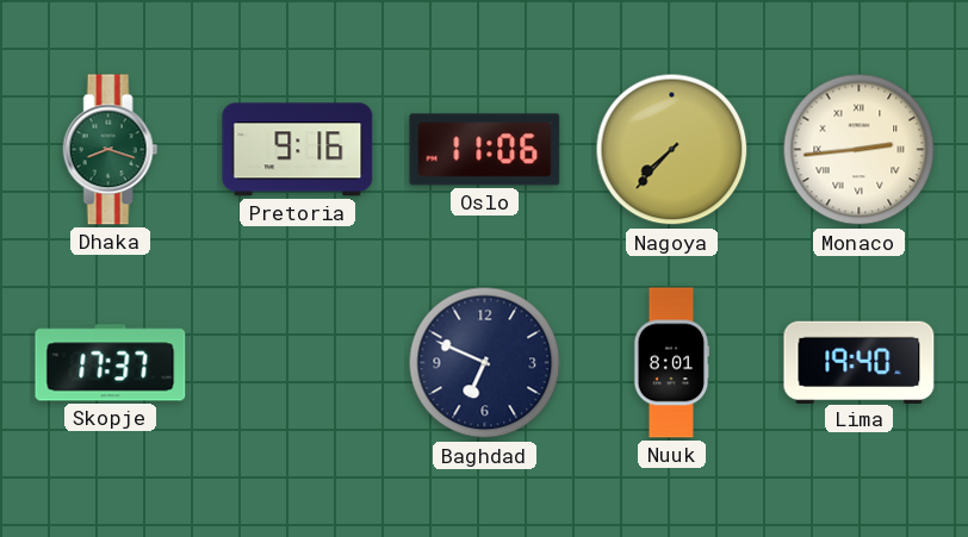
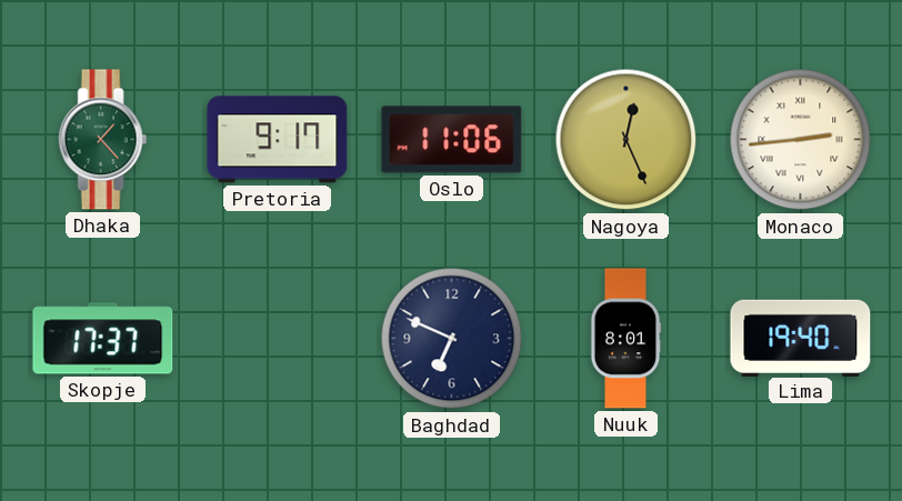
Dhaka: 8:18 -> 1:23 (103, 140)
Pretoria: 9:16 -> 9:17 (278, 140)
Nagoya: 7:37 -> 12:26 (627, 140)
